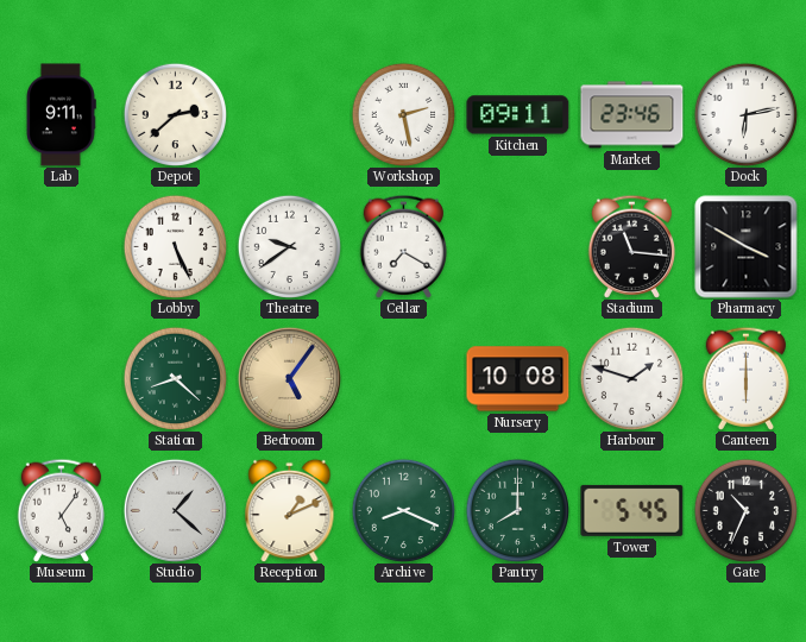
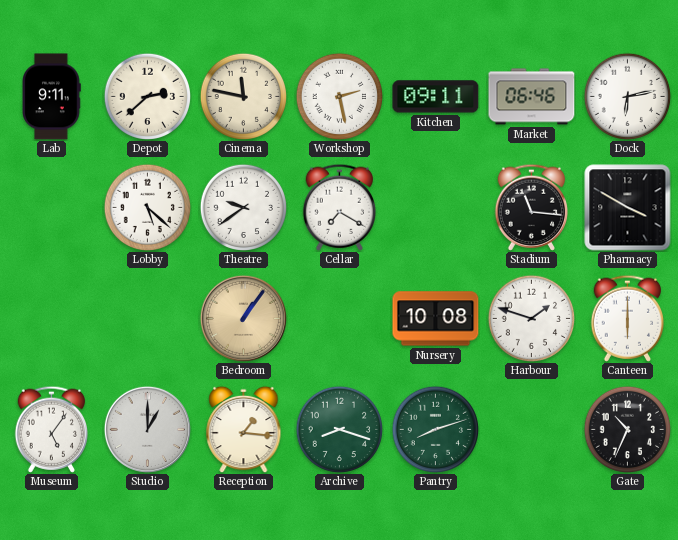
Cinema: none -> 11:47 (243, 96)
Market: 23:46 -> 06:46 (532, 97)
Lobby: 5:26 -> 5:22 (147, 207)
Station: 8:22 -> none (175, 378)
Bedroom: 5:06 -> 1:06 (243, 318)
Studio: 1:22 -> 1:00 (147, 429)
Reception: 1:11 -> 1:16 (244, 429)
Archive: 8:19 -> 8:18 (339, 429)
Pantry: 8:00 -> 8:12 (435, 429)
Tower: 5:45 -> none (632, 510)
